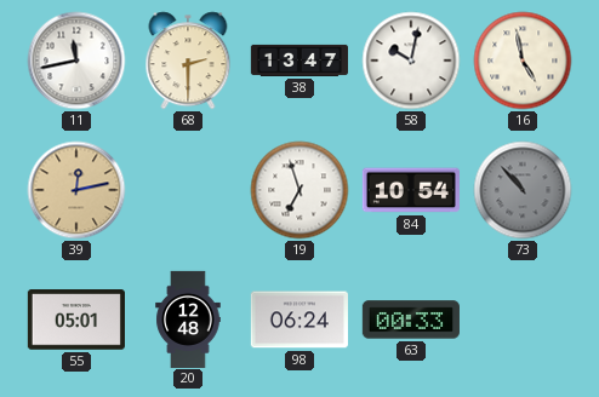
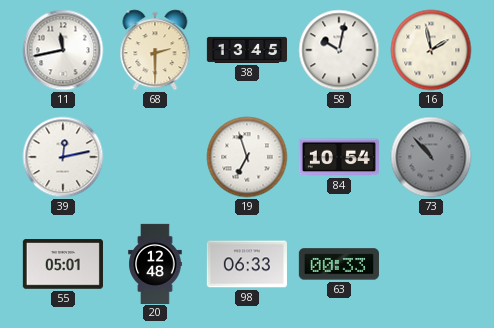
38: 13:47 -> 13:45 (246, 50)
16: 4:58 -> 1:58 (431, 50)
39 dial: champagne -> white (63, 157)
98: 06:24 -> 06:33 (247, 264)
